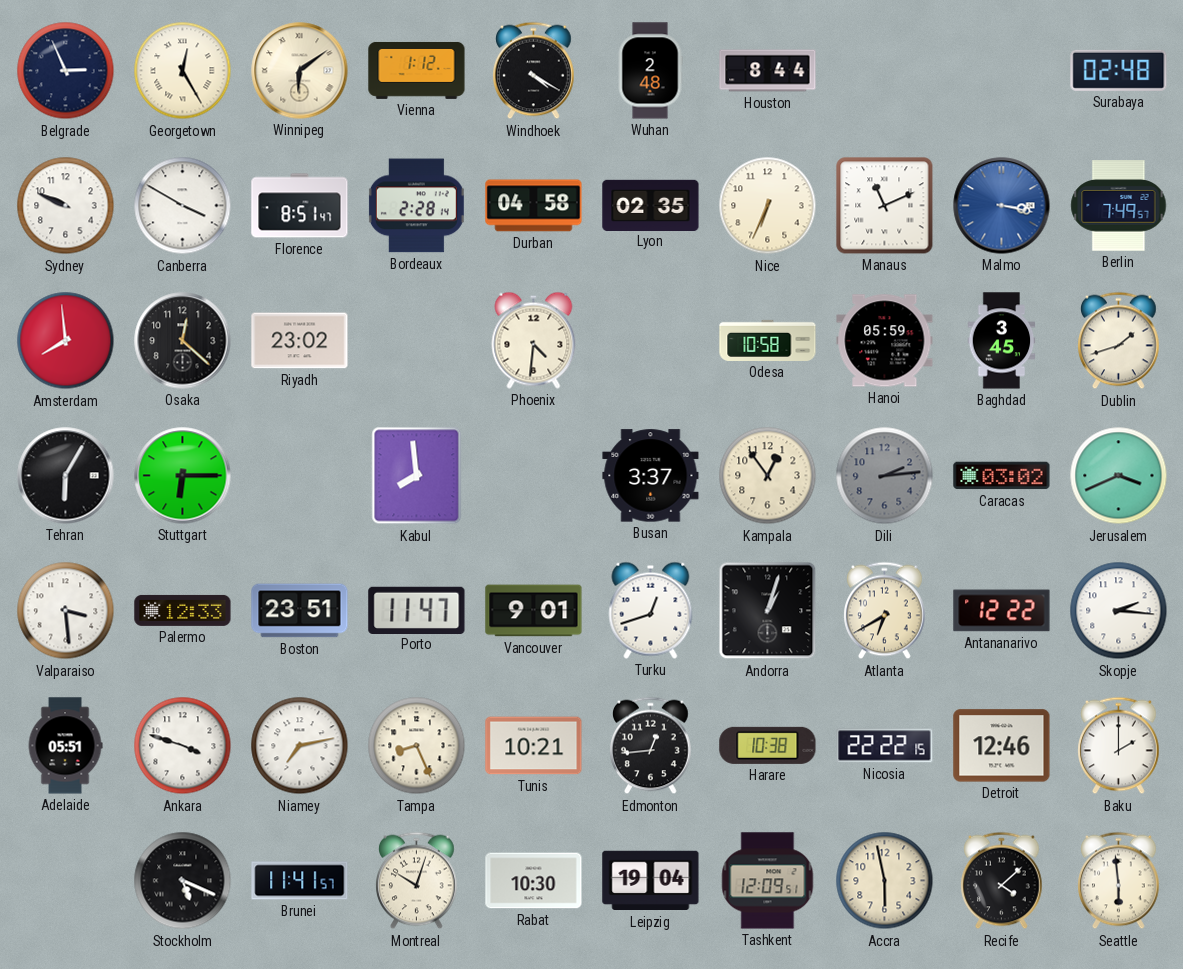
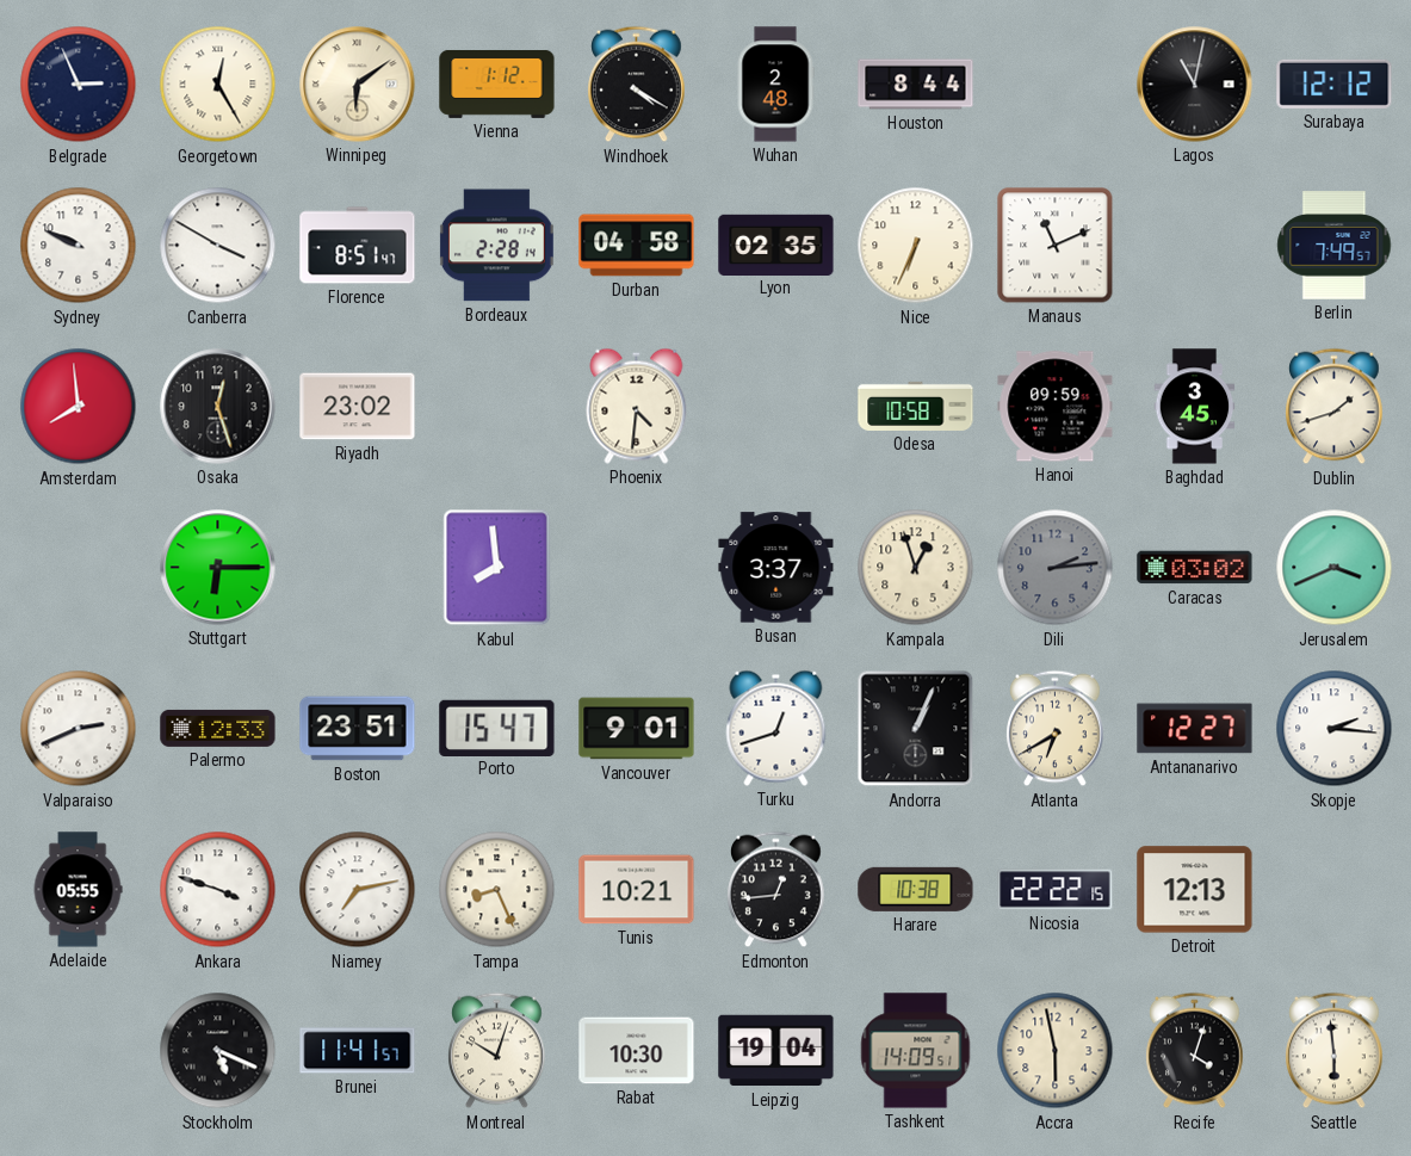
Lagos: none -> 11:02 (1195, 85)
Surabaya: 02:48 -> 12:12 (1335, 84)
Malmo: 3:17 -> none (1002, 206)
Osaka: 12:22 -> 12:27 (218, 407)
Hanoi: 05:59 -> 09:59 (1056, 407)
Tehran: 6:05 -> none (66, 476)
Kampala: 12:54 -> 12:57 (916, 568)
Valparaiso: 3:29 -> 2:41 (79, 729)
Porto: 11:47 -> 15:47 (497, 728)
Andorra: 1:03 -> 1:04 (916, 729)
Antananarivo: 12:22 -> 12:27 (1195, 729)
Adelaide: 05:51 -> 05:55 (78, 890)
Detroit: 12:46 -> 12:13 (1195, 890)
Baku: 2:00 -> none (1119, 746)
Tashkent: 12:09 -> 14:09 (916, 1051)
Recife: 4:08 -> 4:03 (1195, 1051)
